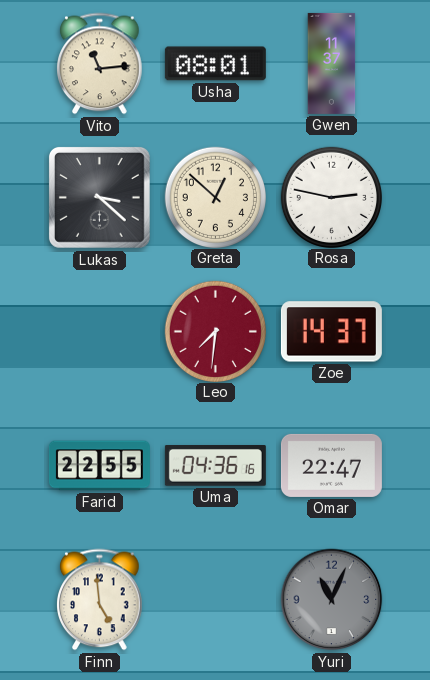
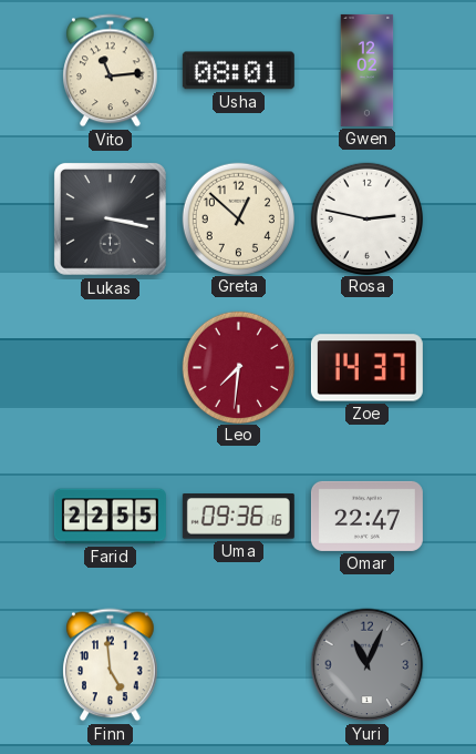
Gwen: 11:37 -> 12:02 (368, 70)
Lukas: 3:22 -> 3:17 (110, 218)
Uma: 04:36 -> 09:36 (238, 517)
